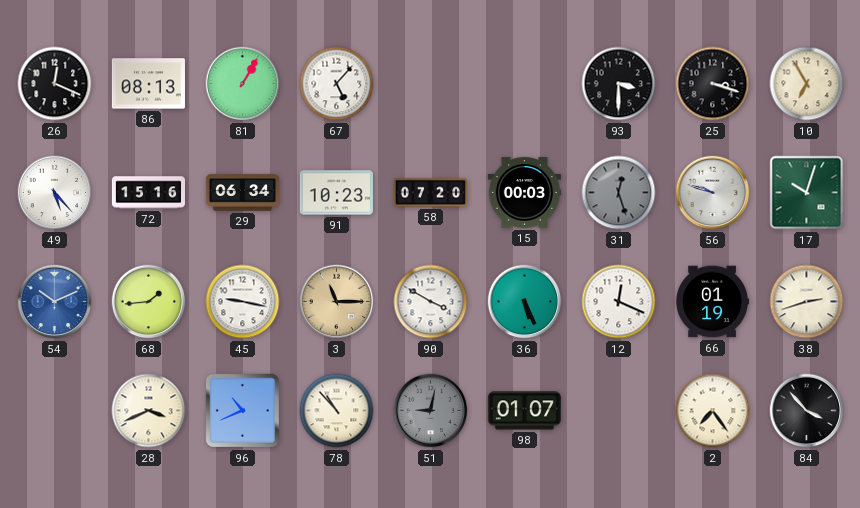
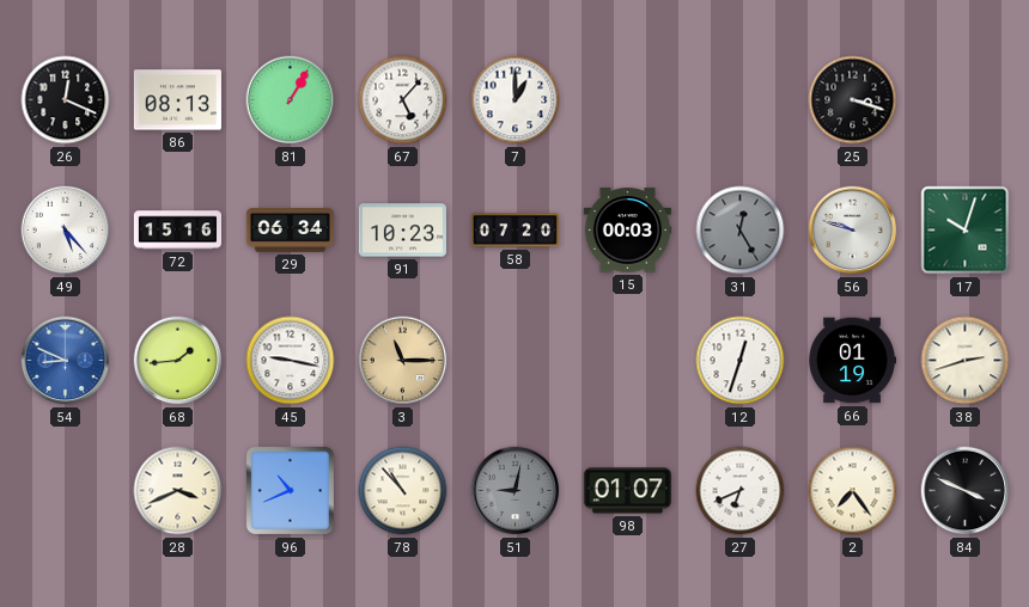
7: none -> 1:00 (516, 100)
93: 3:30 -> none (619, 84)
10: 6:55 -> none (807, 84)
31: 12:27 -> 12:25 (741, 231)
54: 10:11 -> 8:49 (66, 361)
90: 3:50 -> none (431, 302)
36: 5:26 -> none (525, 302)
12: 12:19 -> 12:33 (741, 361)
27: none -> 6:41 (741, 491)
84: 3:53 -> 3:49 (966, 491)
